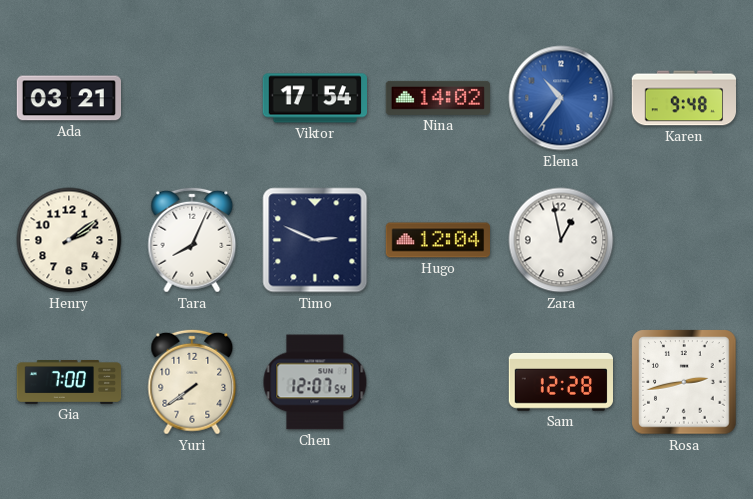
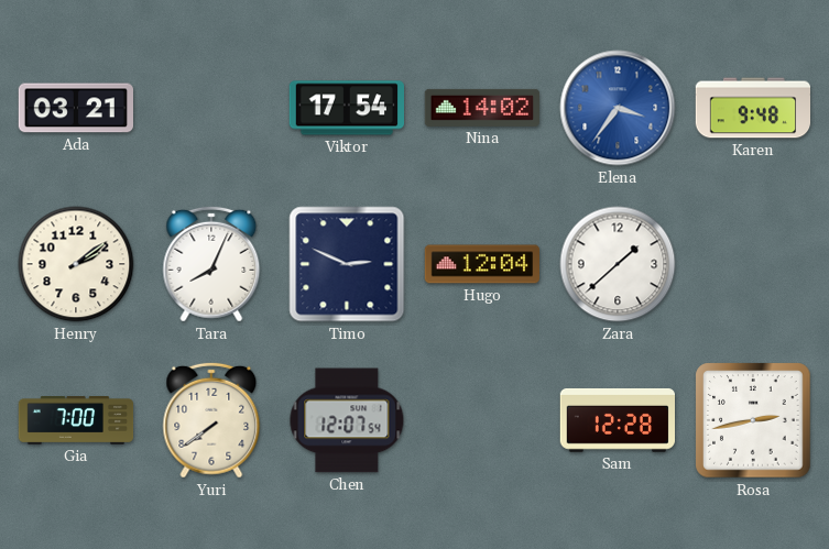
Elena: 10:36 -> 3:36 (618, 108)
Zara: 12:58 -> 1:38 (618, 264)
